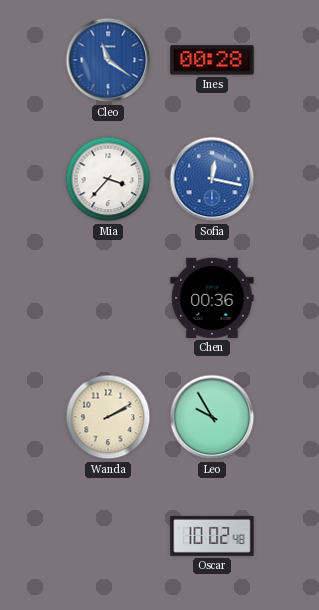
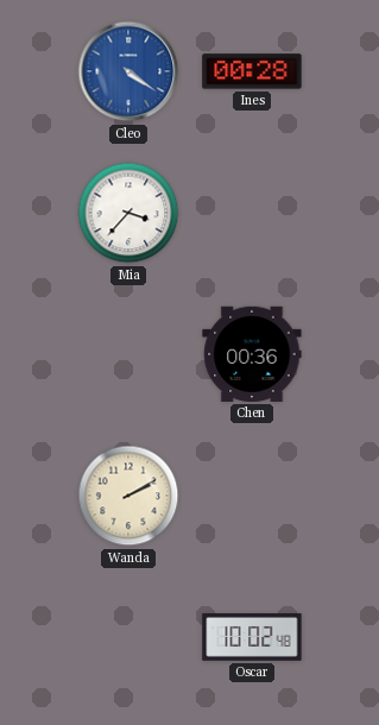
Cleo: 11:21 -> 4:21 (128, 71)
Sofia: 12:17 -> none (212, 179)
Leo: 9:55 -> none (212, 417)
